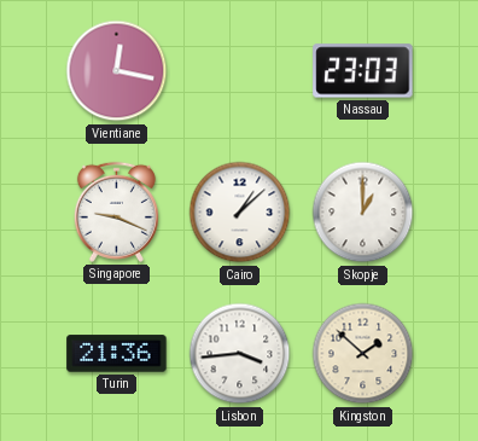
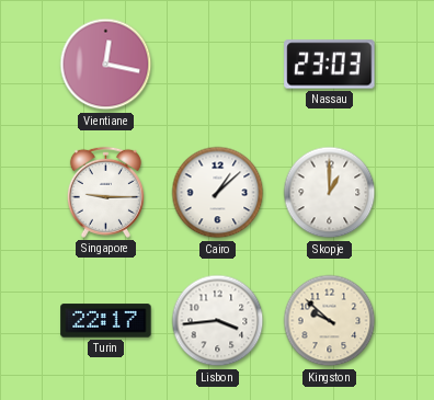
Singapore: 9:19 -> 9:15 (105, 192)
Turin: 21:36 -> 22:17 (106, 321)
Kingston: 1:52 -> 9:52 (330, 321)
